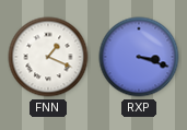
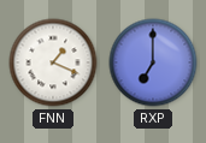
RXP: 3:18 -> 7:00 (153, 62)
